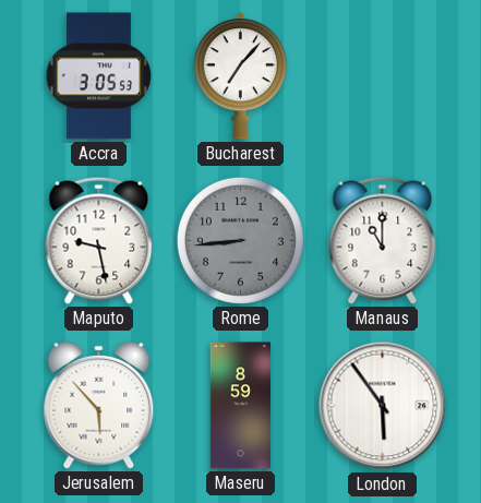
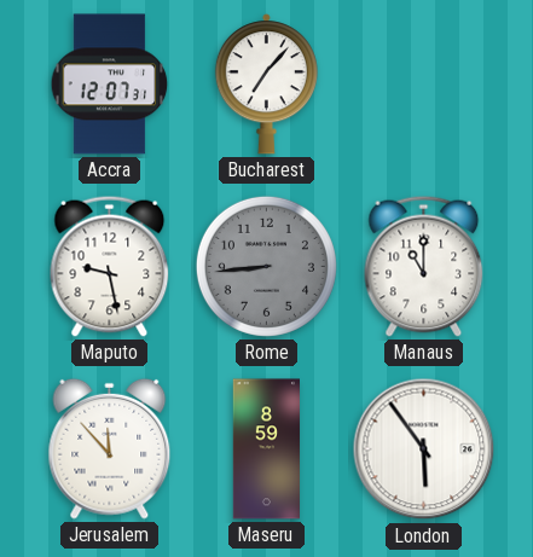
Accra: 3:05 -> 12:07 (110, 85)
Jerusalem: 5:53 -> 11:53 (110, 448)
